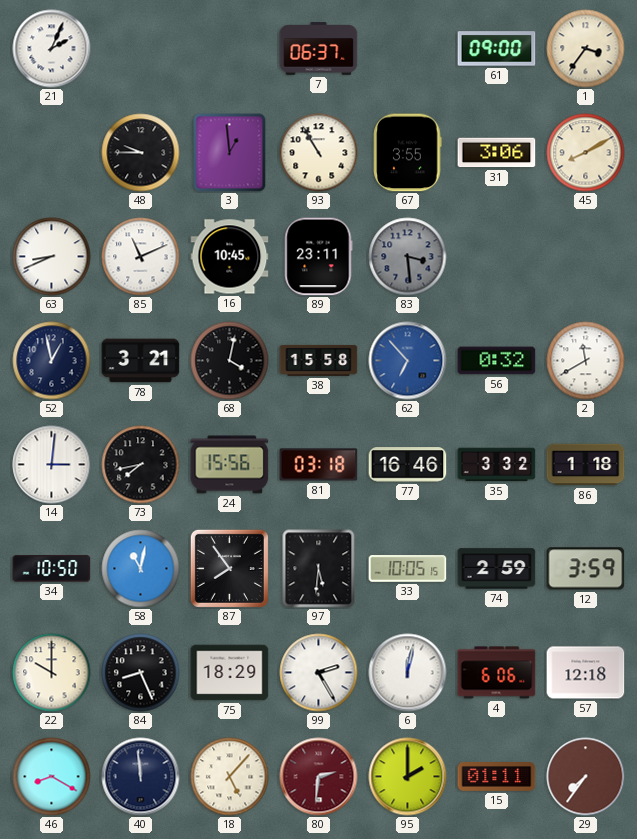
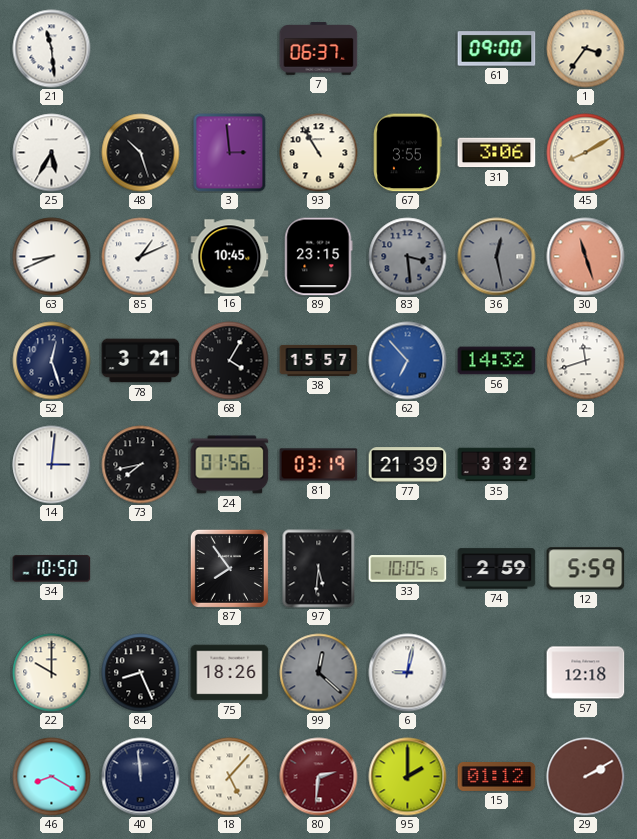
21: 2:04 -> 11:29 (52, 49)
25: none -> 5:35 (52, 153)
48: 9:45 -> 10:27 (141, 153)
3: 12:59 -> 2:59 (230, 153)
85: 11:11 -> 1:11 (141, 257)
89: 23:11 -> 23:15 (319, 257)
36: none -> 12:28 (497, 257)
30: none -> 11:27 (586, 257)
52: 12:58 -> 12:27 (52, 361)
68: 4:02 -> 4:05 (230, 361)
38: 15:58 -> 15:57 (319, 360)
56: 0:32 -> 14:32 (497, 361)
2: 11:40 -> 11:42 (586, 361)
24: 15:56 -> 01:56 (230, 465)
81: 03:18 -> 03:19 (319, 465)
77: 16:46 -> 21:39 (408, 465)
86: 1:18 -> none (586, 465)
58: 11:02 -> none (141, 569)
12: 3:59 -> 5:59 (586, 569)
75: 18:29 -> 18:26 (230, 673)
99: 2:25 -> 12:22 (319, 673)
99 dial: white -> grey (319, 673)
6: 12:02 -> 9:02 (408, 673)
4: 6:06 -> none (497, 673)
15: 01:11 -> 01:12 (497, 777)
29: 7:36 -> 2:10 (586, 777)
